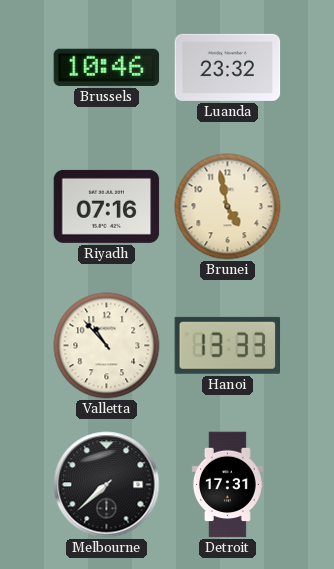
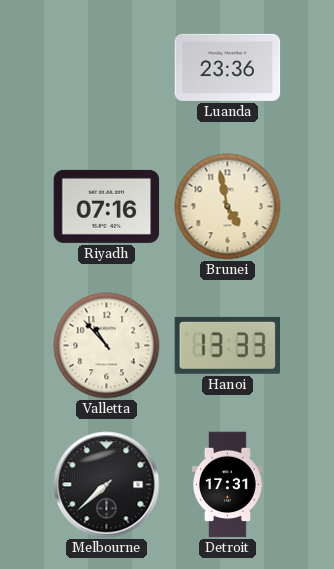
Brussels: 10:46 -> none (107, 67)
Luanda: 23:32 -> 23:36 (228, 67)
